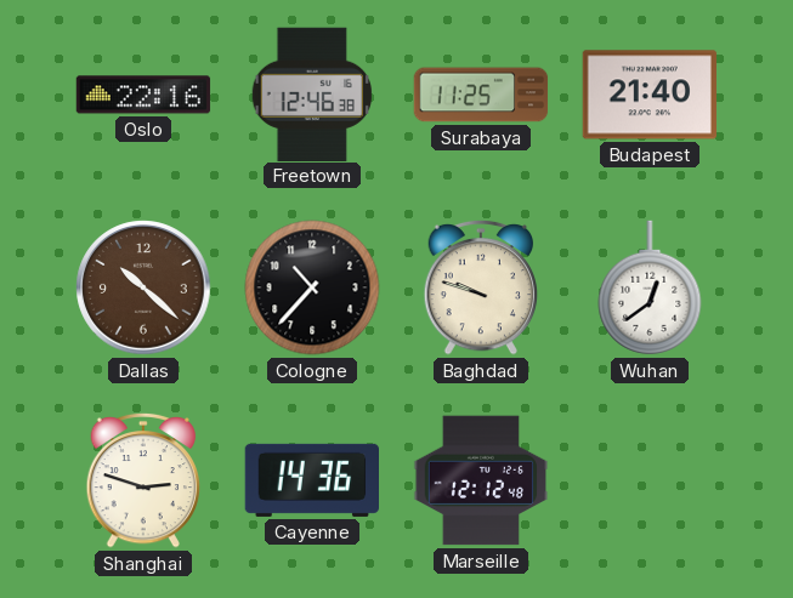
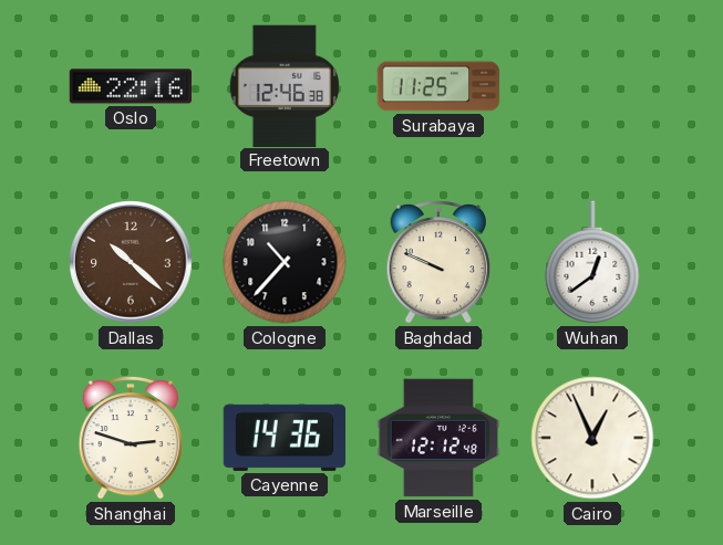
Budapest: 21:40 -> none (648, 95)
Baghdad: 9:48 -> 9:49 (438, 262)
Cairo: none -> 12:56 (592, 438)
